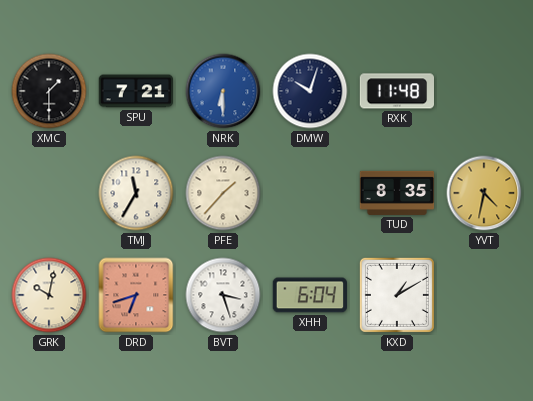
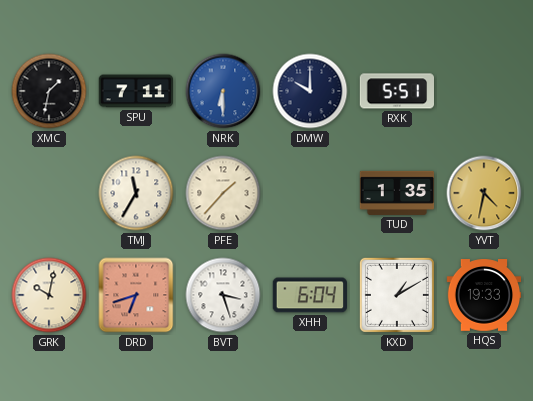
XMC: 1:30 -> 1:32 (49, 91)
SPU: 7:21 -> 7:11 (136, 91)
DMW: 10:03 -> 10:00 (310, 91)
RXK: 11:48 -> 5:51 (397, 91)
TUD: 8:35 -> 1:35 (397, 193)
HQS: none -> 19:33 (484, 295)
